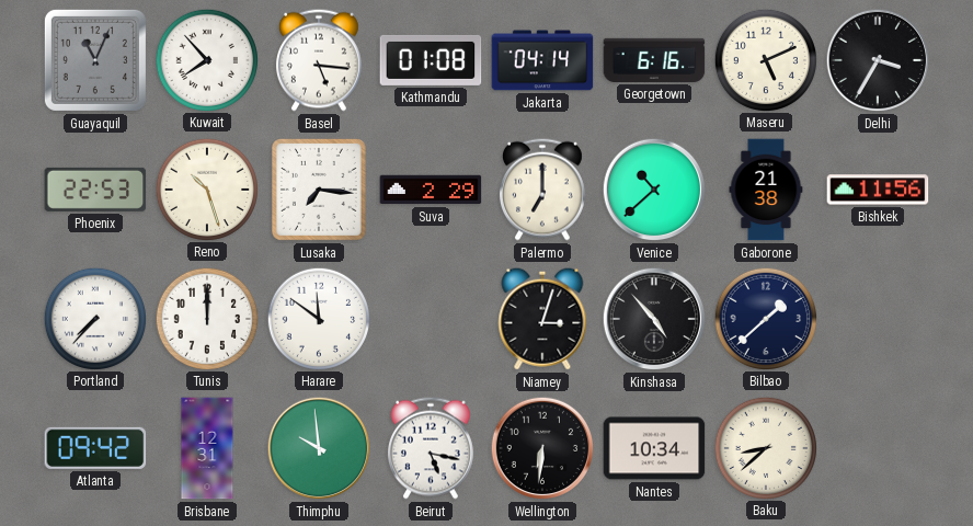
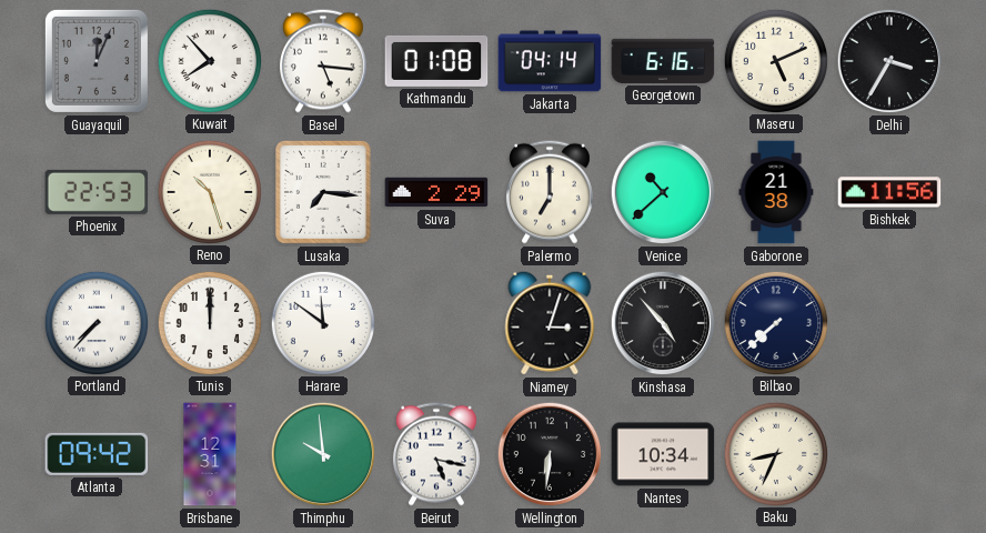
Guayaquil: 11:04 -> 12:04 (97, 61)
Bilbao: 1:38 -> 7:38 (775, 322)
Baku: 8:38 -> 8:34 (775, 453)
